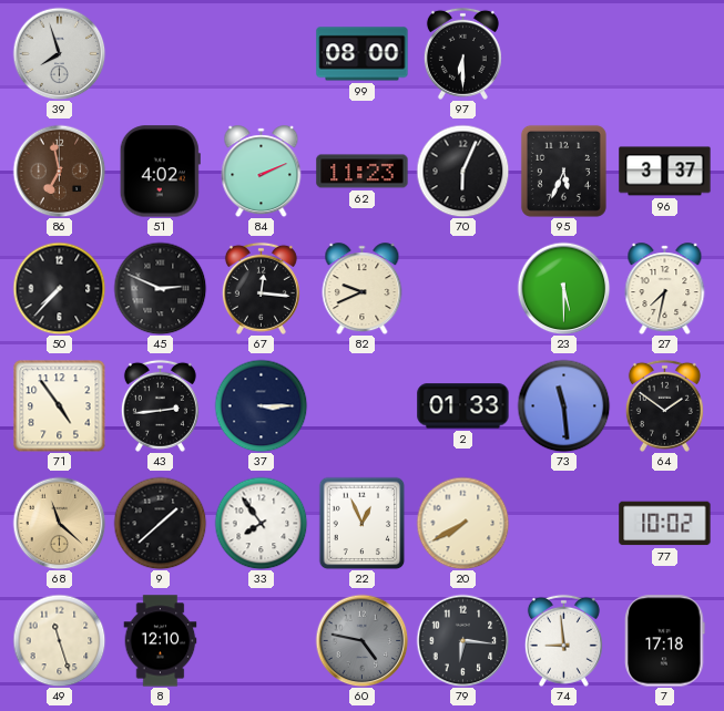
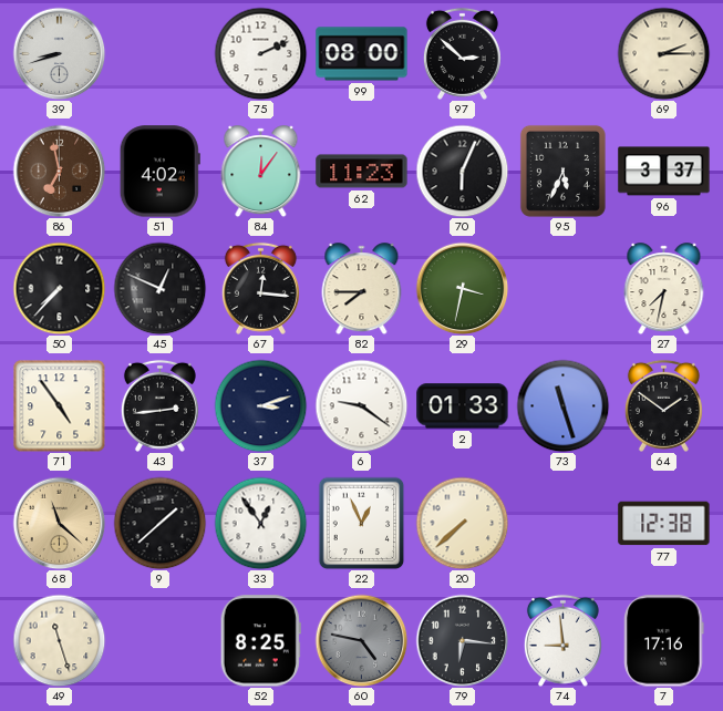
39: 7:57 -> 8:42 (59, 53)
75: none -> 2:11 (260, 53)
97: 6:30 -> 2:52 (462, 53)
69: none -> 2:15 (663, 53)
84: 2:11 -> 12:06 (261, 172)
45: 2:49 -> 12:49 (159, 288)
82: 9:41 -> 7:45 (362, 289)
29: none -> 3:32 (462, 288)
23: 5:30 -> none (563, 288)
37: 3:15 -> 3:12 (260, 405)
6: none -> 9:21 (361, 405)
73: 11:29 -> 11:27 (562, 405)
33: 7:54 -> 12:54 (260, 523)
20: 7:40 -> 7:38 (462, 523)
77: 10:02 -> 12:38 (664, 524)
8: 12:10 -> none (161, 641)
52: none -> 8:25 (260, 641)
7: 17:18 -> 17:16 (664, 641)
